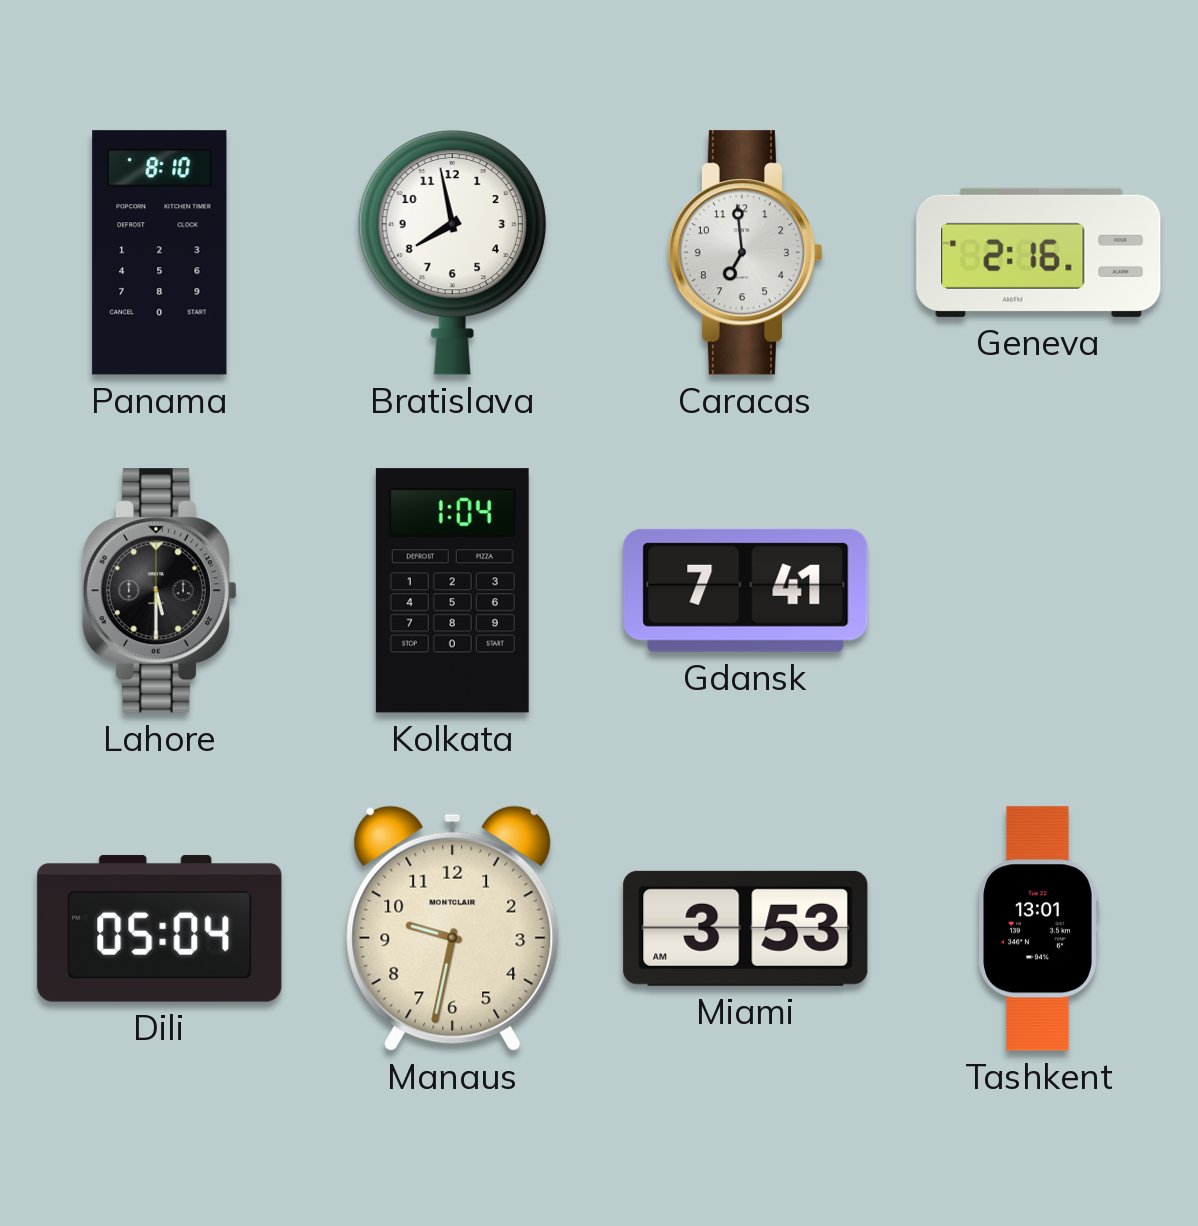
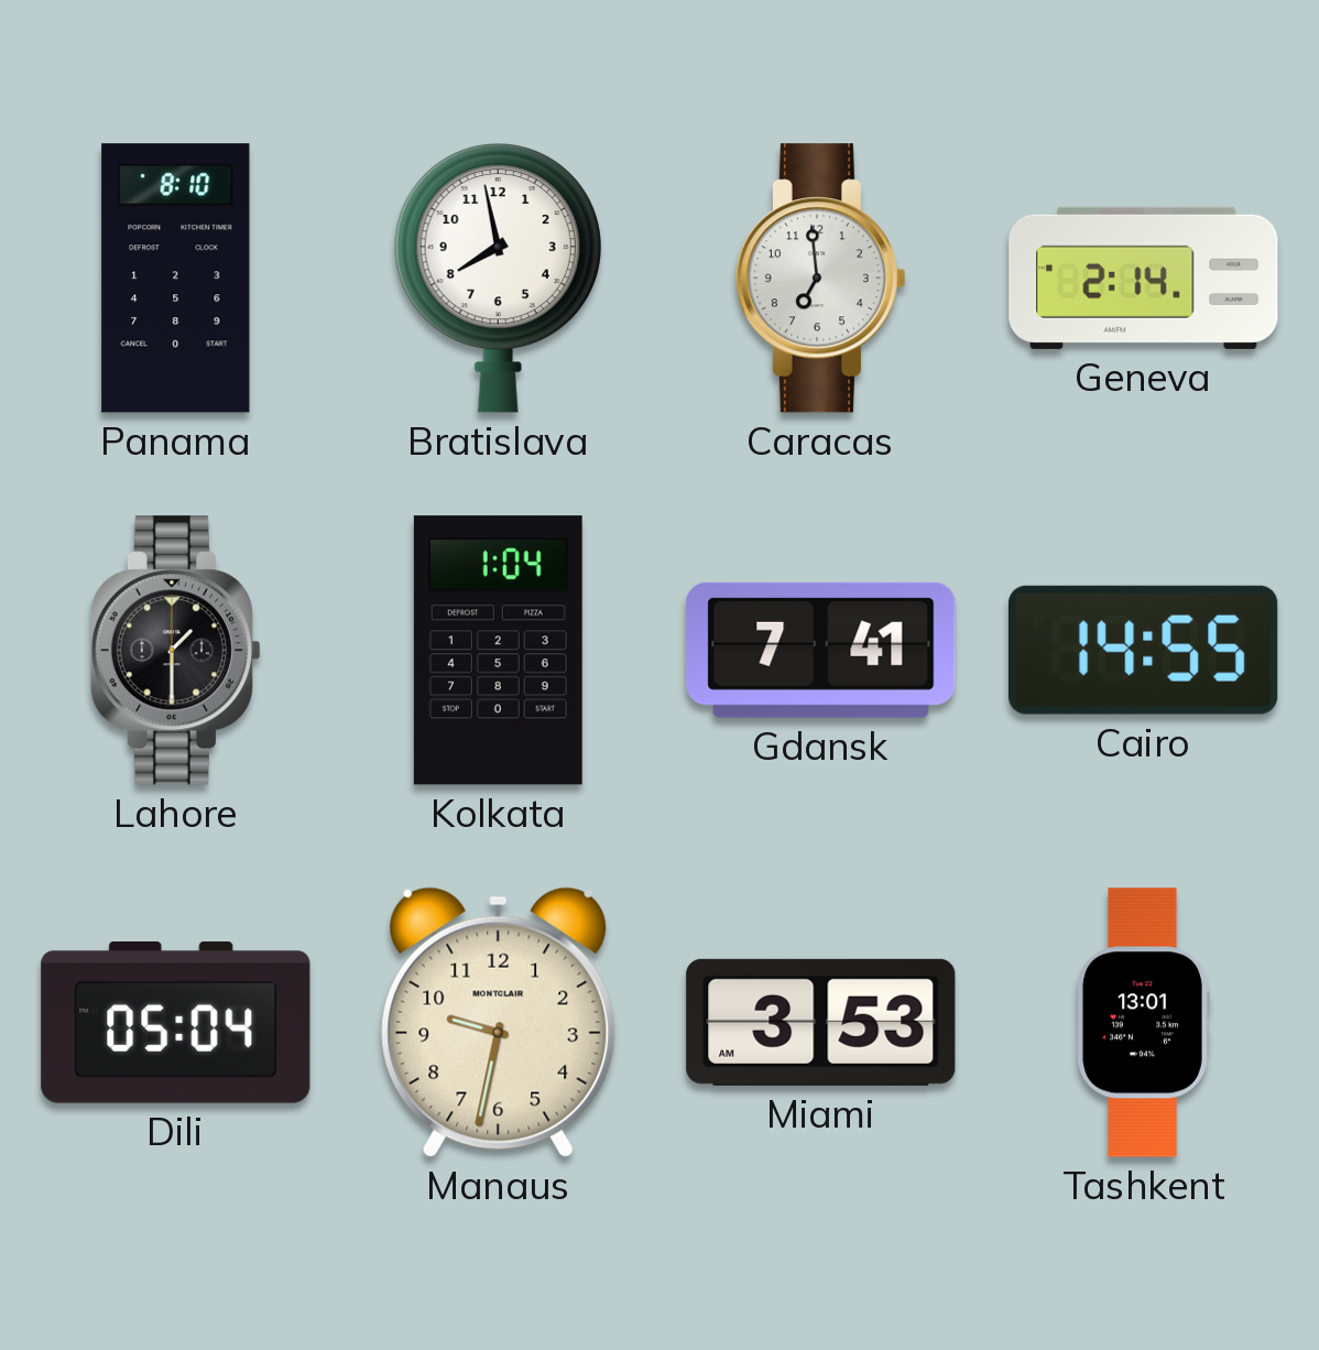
Geneva: 2:16 -> 2:14 (1144, 277)
Lahore: 5:30 -> 1:30 (175, 651)
Cairo: none -> 14:55 (1144, 650)
